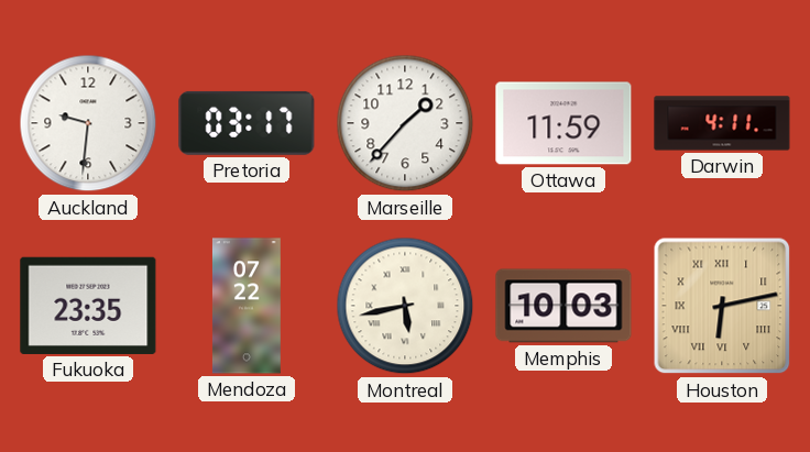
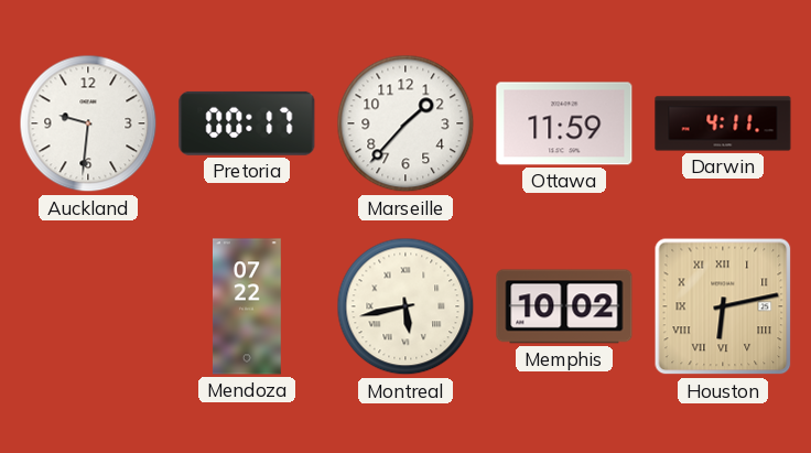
Pretoria: 03:17 -> 00:17 (247, 123)
Fukuoka: 23:35 -> none (88, 306)
Memphis: 10:03 -> 10:02 (564, 306)
